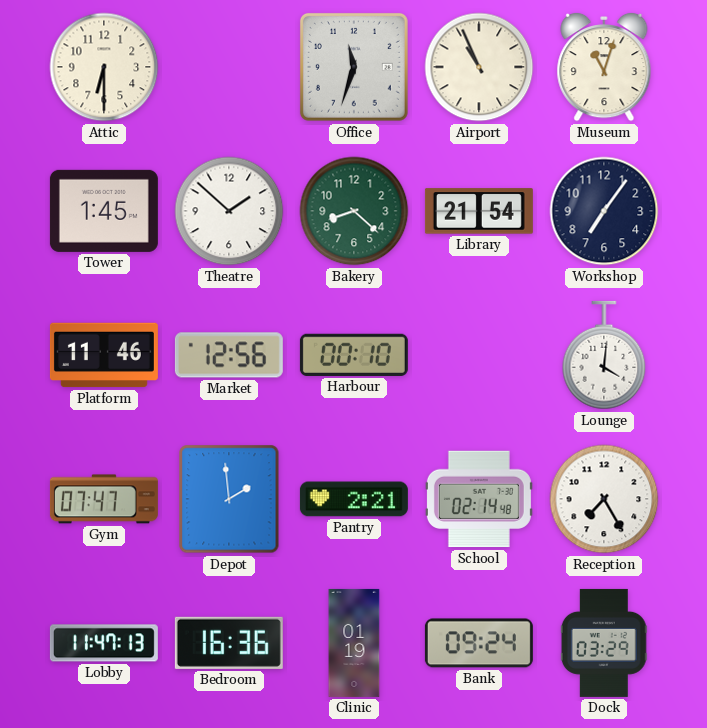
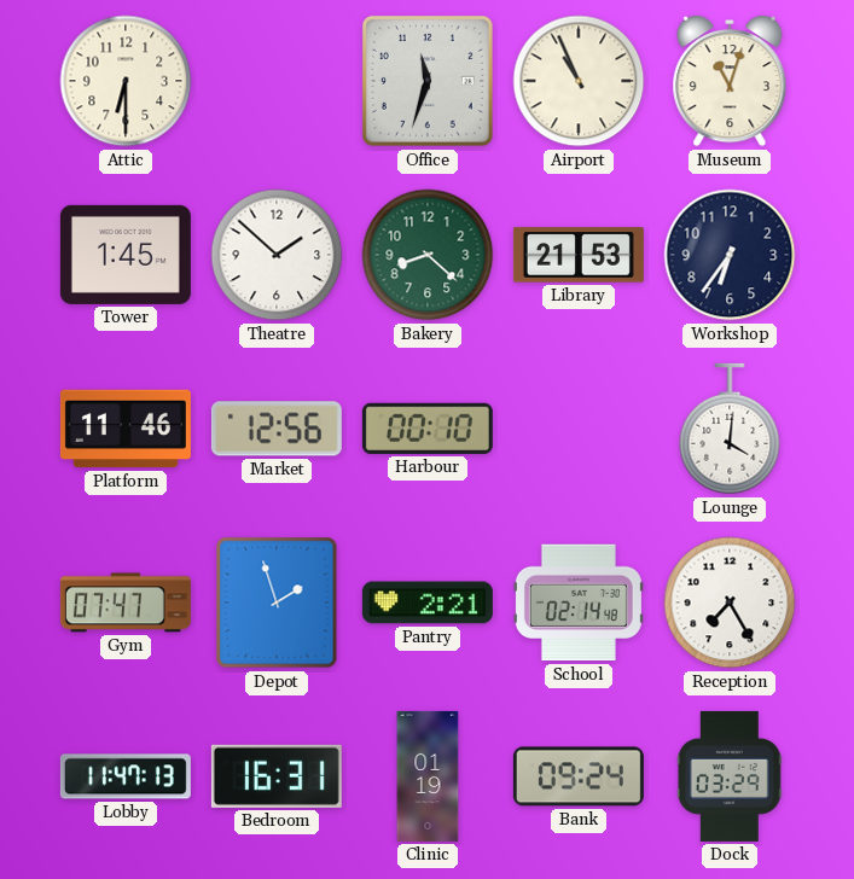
Library: 21:54 -> 21:53 (579, 255)
Workshop: 7:06 -> 6:36 (730, 255)
Depot: 1:59 -> 1:57 (277, 603)
Bedroom: 16:36 -> 16:31 (277, 776)
